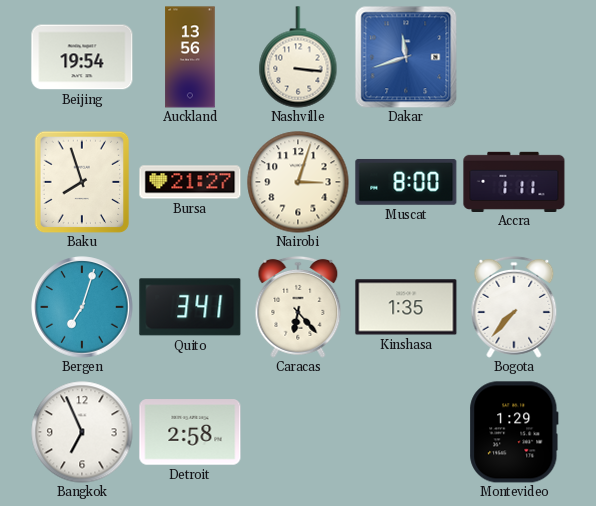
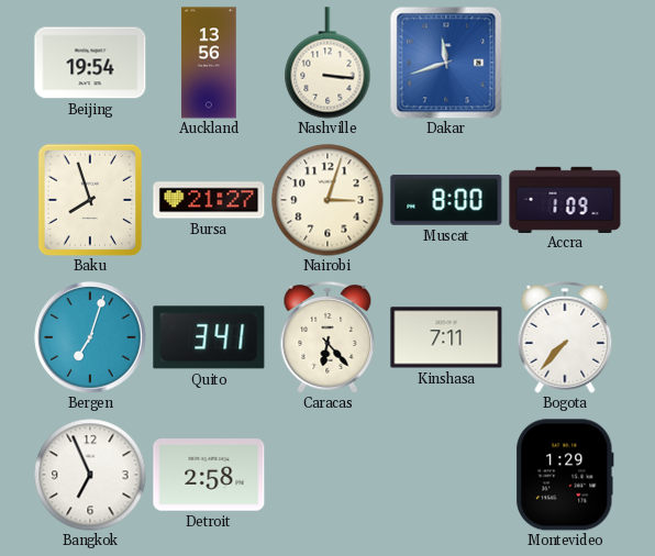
Accra: 1:11 -> 1:09 (565, 199)
Kinshasa: 1:35 -> 7:11 (446, 337)
